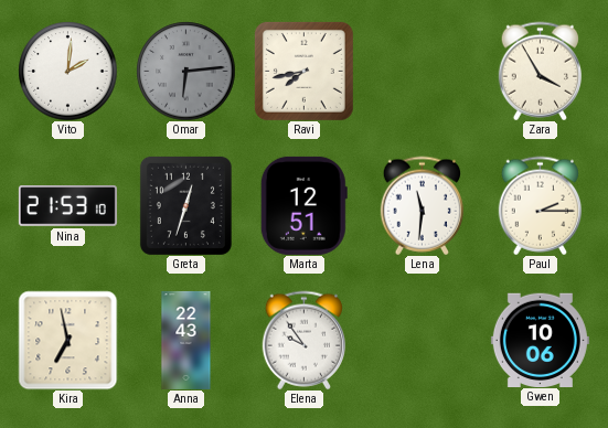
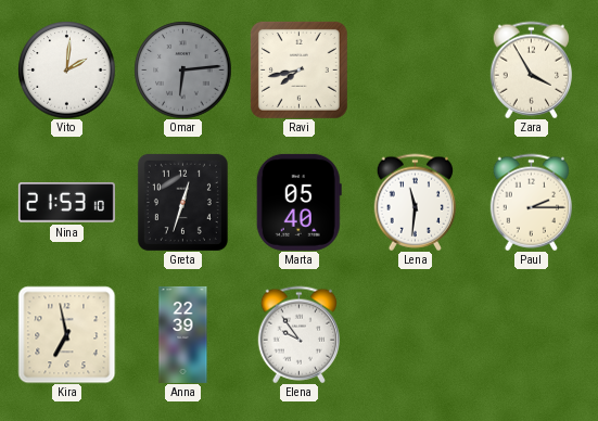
Marta: 12:51 -> 05:40 (298, 202)
Anna: 22:43 -> 22:39 (183, 334)
Gwen: 10:06 -> none (540, 340)
